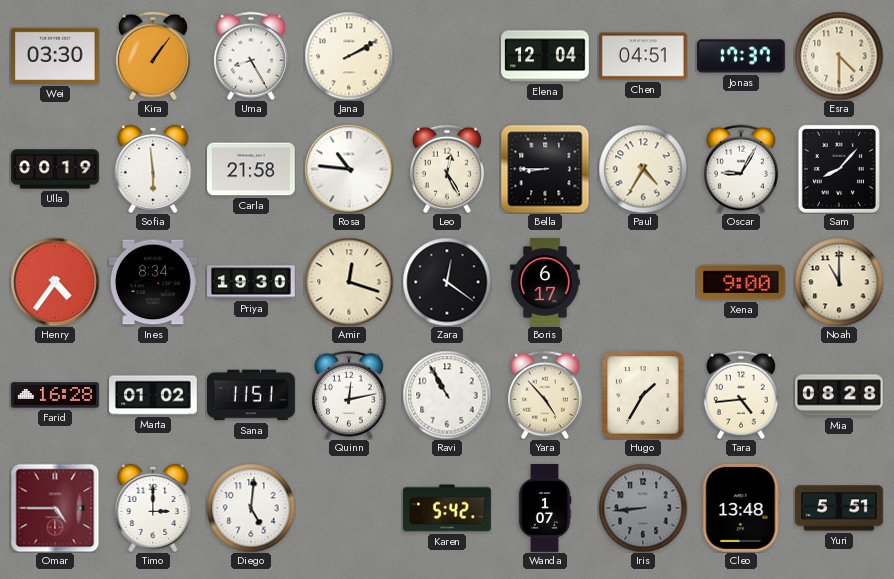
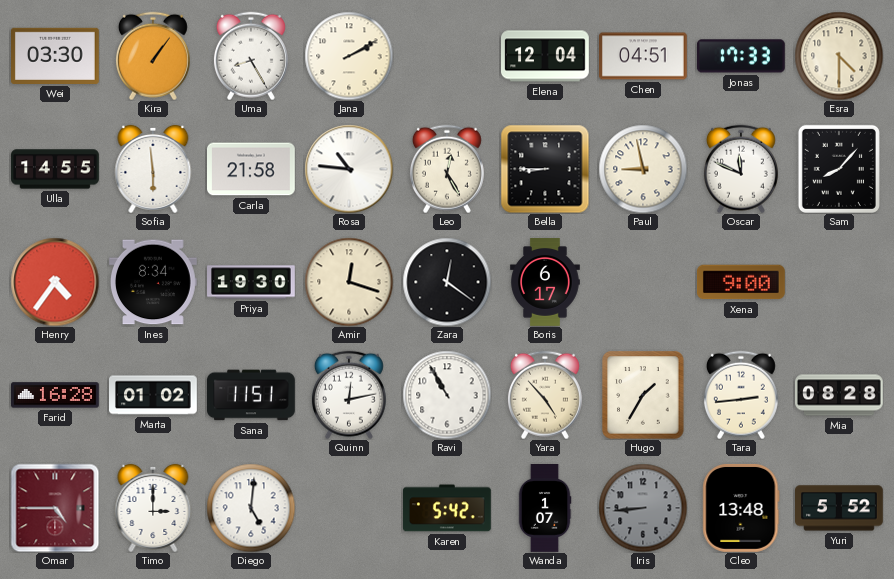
Jonas: 17:37 -> 17:33 (741, 56)
Ulla: 00:19 -> 14:55 (55, 169)
Paul: 4:35 -> 8:58 (643, 169)
Oscar: 9:05 -> 11:49 (741, 169)
Noah: 11:00 -> none (839, 282)
Tara: 4:44 -> 2:44 (741, 395)
Yuri: 5:51 -> 5:52 (840, 508)
